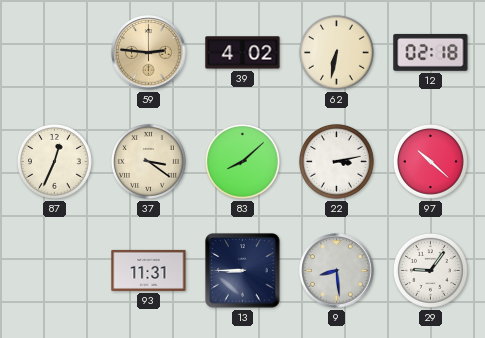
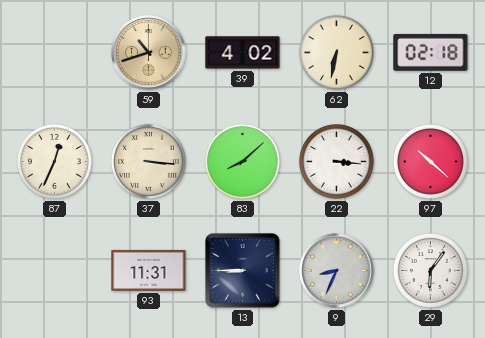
59: 2:46 -> 10:42 (149, 53)
37: 3:21 -> 3:16 (148, 161)
22: 3:13 -> 3:16 (336, 161)
9: 8:29 -> 8:34 (337, 271)
29: 9:06 -> 6:06 (430, 270)
